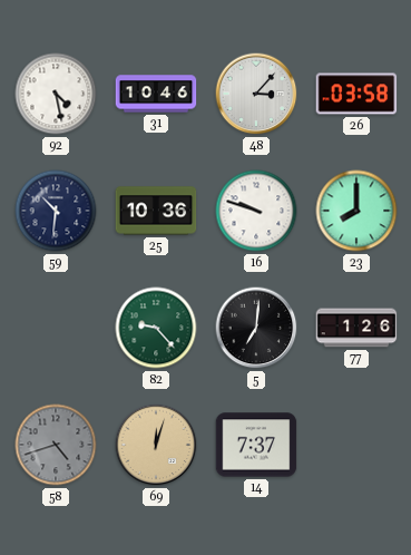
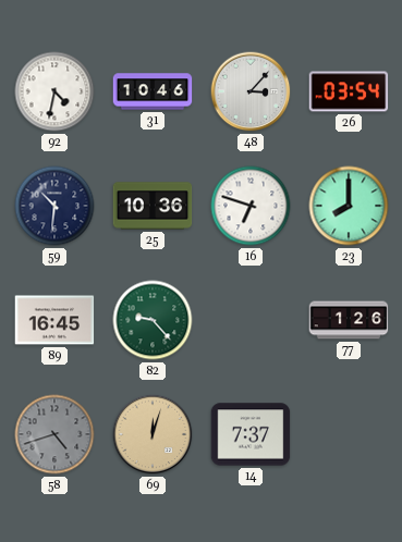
92: 4:28 -> 4:32 (54, 91)
26: 03:58 -> 03:54 (349, 91)
16: 9:48 -> 6:48 (251, 206)
89: none -> 16:45 (54, 320)
5: 7:01 -> none (256, 328)
